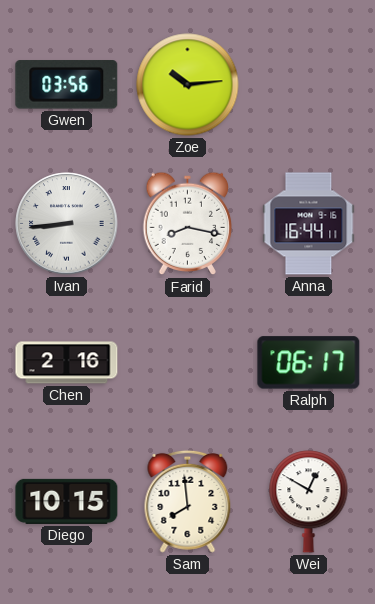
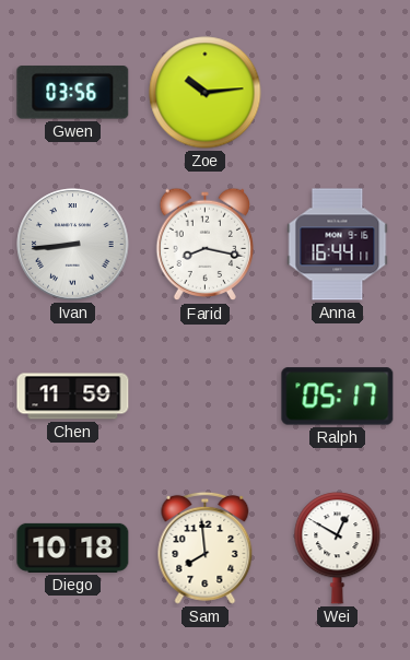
Chen: 2:16 -> 11:59 (73, 397)
Ralph: 06:17 -> 05:17 (338, 397)
Diego: 10:15 -> 10:18 (73, 547)
